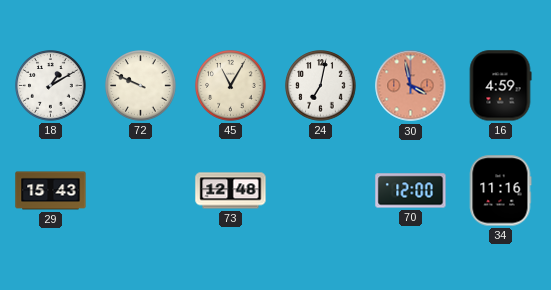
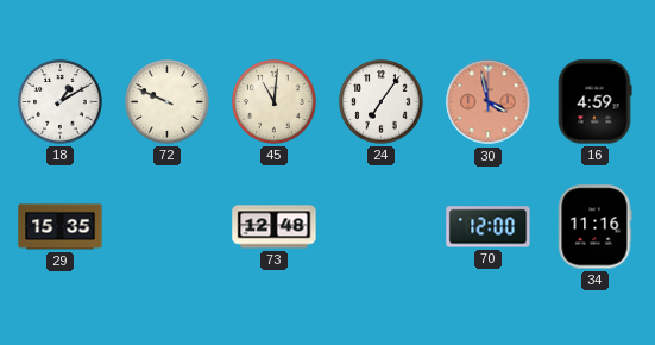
45: 11:05 -> 11:01 (275, 102)
24: 7:02 -> 7:06 (382, 102)
29: 15:43 -> 15:35 (61, 227)
